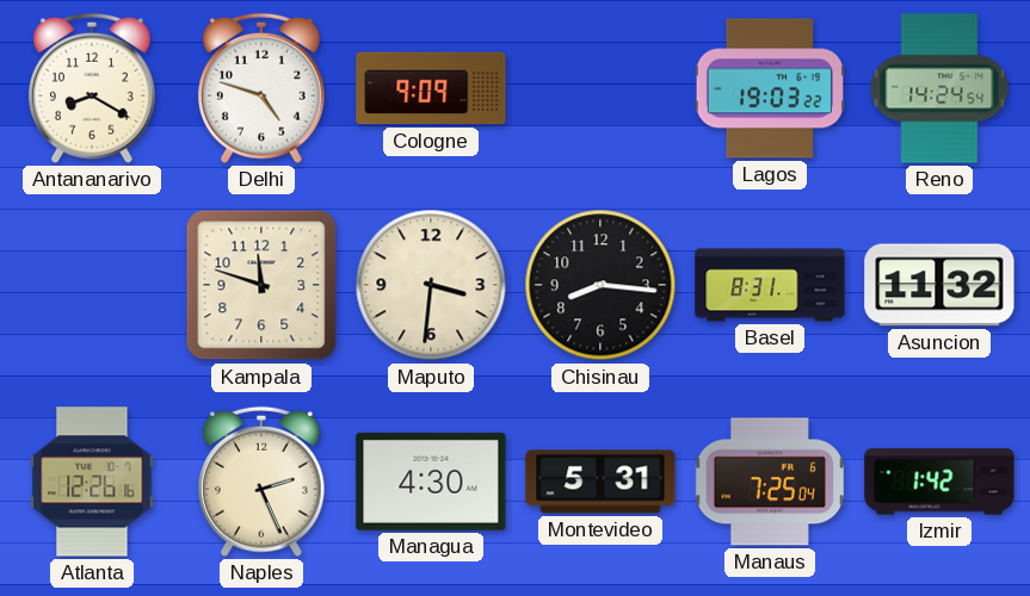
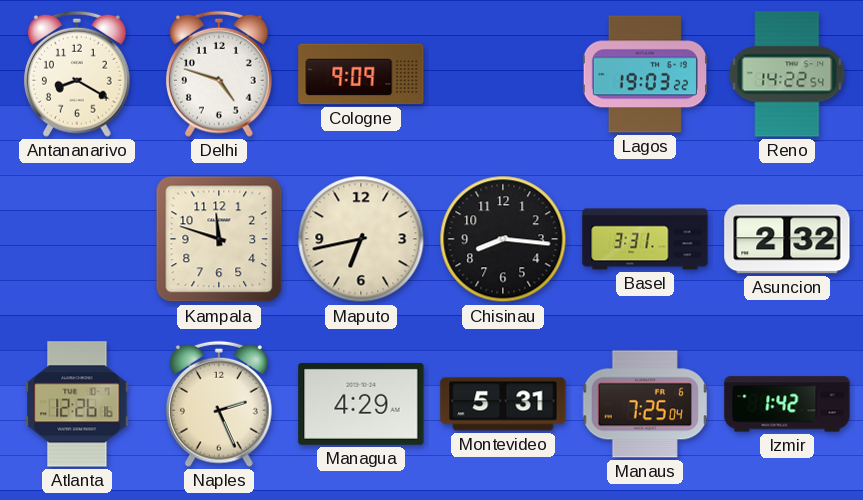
Reno: 14:24 -> 14:22 (787, 74)
Maputo: 3:31 -> 6:43 (361, 239)
Basel: 8:31 -> 3:31 (645, 239)
Asuncion: 11:32 -> 2:32 (787, 239)
Managua: 4:30 -> 4:29 (361, 404)
